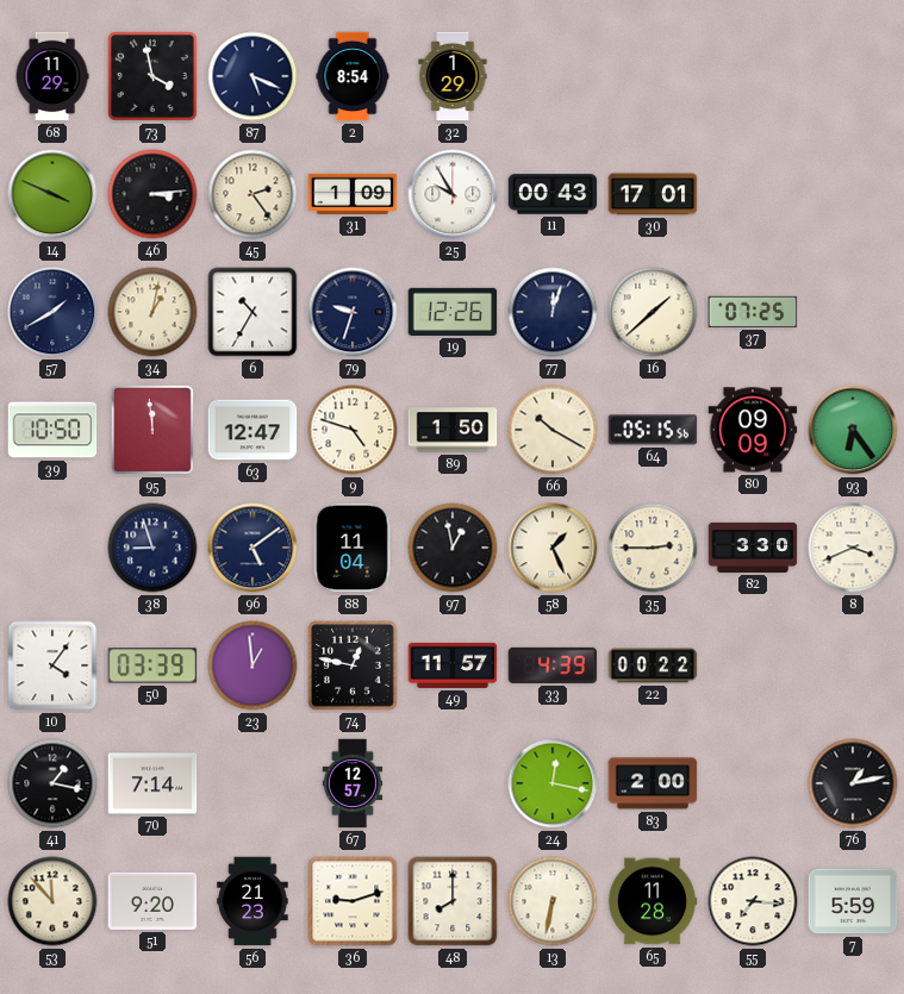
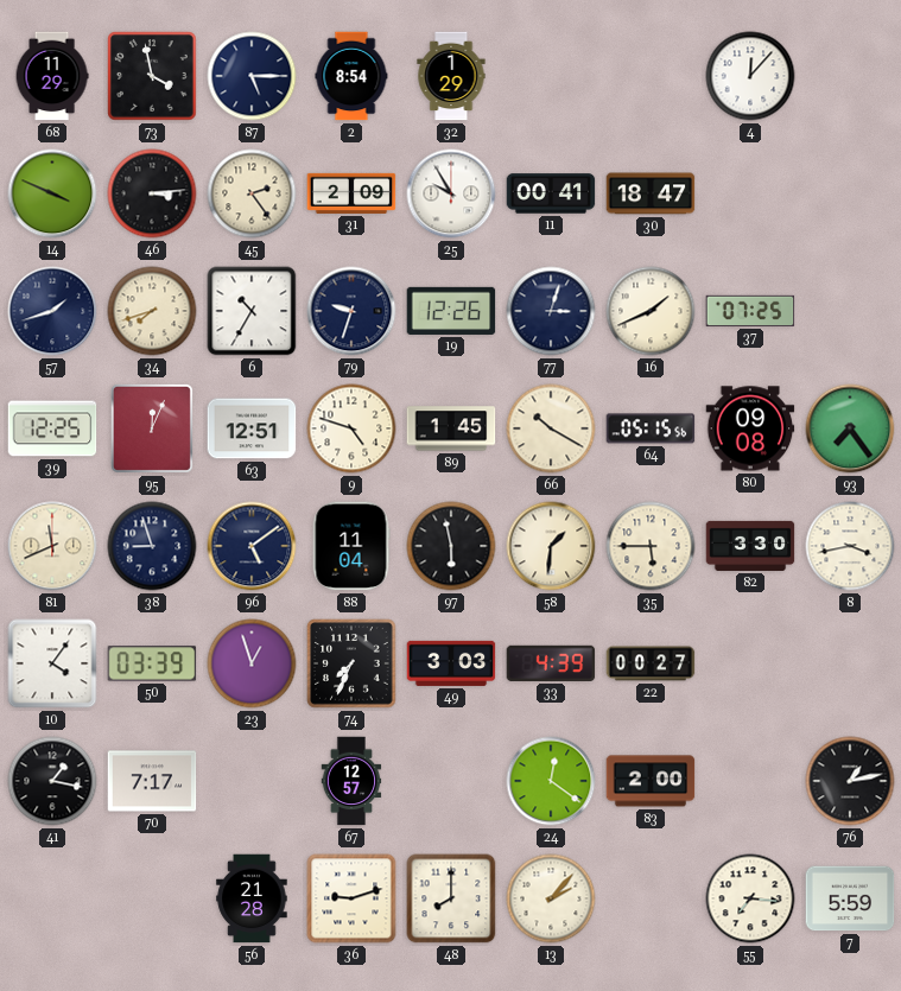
87: 5:19 -> 5:15 (252, 76)
4: none -> 12:07 (750, 76)
31: 1:09 -> 2:09 (351, 193)
11: 00:43 -> 00:41 (551, 193)
30: 17:01 -> 18:47 (651, 193)
57: 1:40 -> 1:42 (52, 311)
34: 1:02 -> 7:42 (152, 311)
77: 12:03 -> 3:03 (551, 311)
16: 1:38 -> 1:41 (651, 311)
39: 10:50 -> 12:25 (52, 428)
95: 11:59 -> 12:04 (152, 428)
63: 12:47 -> 12:51 (252, 428)
89: 1:50 -> 1:45 (451, 428)
80: 09:09 -> 09:08 (750, 428)
93: 6:24 -> 7:24 (850, 428)
81: none -> 11:41 (52, 546)
97: 12:58 -> 5:58 (451, 546)
58: 1:26 -> 1:31 (551, 546)
35: 2:45 -> 5:45 (651, 546)
8: 3:41 -> 3:43 (850, 546)
23: 12:59 -> 12:57 (252, 663)
74: 12:47 -> 7:34 (351, 663)
49: 11:57 -> 3:03 (451, 663)
22: 00:22 -> 00:27 (651, 663)
70: 7:14 -> 7:17 (152, 781)
24: 12:17 -> 12:21 (551, 781)
53: 11:53 -> none (52, 901)
51: 9:20 -> none (152, 901)
56: 21:23 -> 21:28 (252, 898)
13: 6:32 -> 2:07 (551, 898)
65: 11:28 -> none (653, 901)
